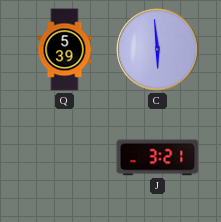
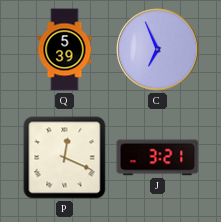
C: 5:59 -> 6:56 (158, 50)
P: none -> 12:19 (65, 158)
